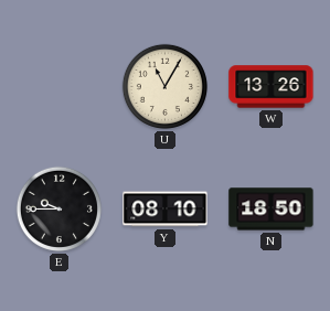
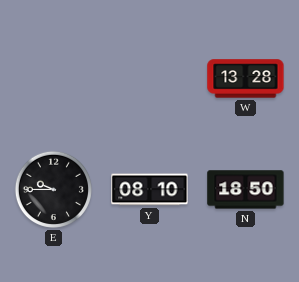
U: 11:05 -> none (164, 86)
W: 13:26 -> 13:28 (246, 79)
